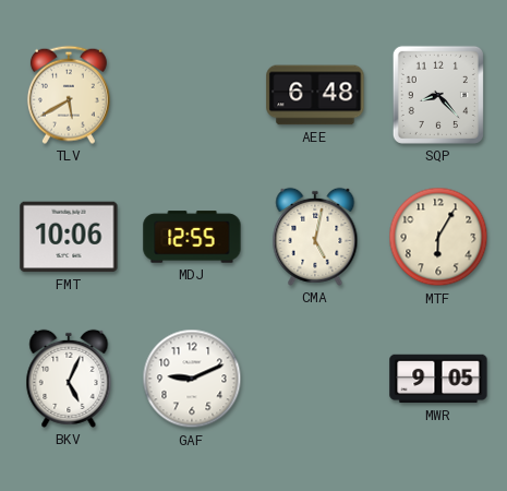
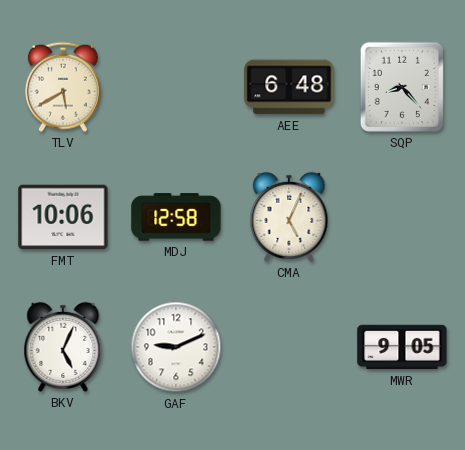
MDJ: 12:55 -> 12:58 (176, 217)
CMA: 5:02 -> 5:04 (289, 217)
MTF: 6:05 -> none (438, 237)
